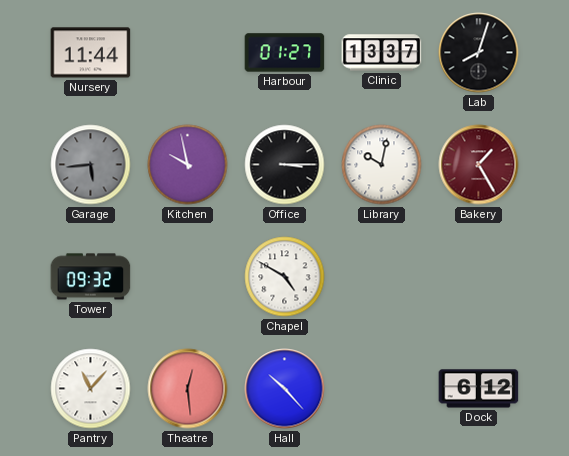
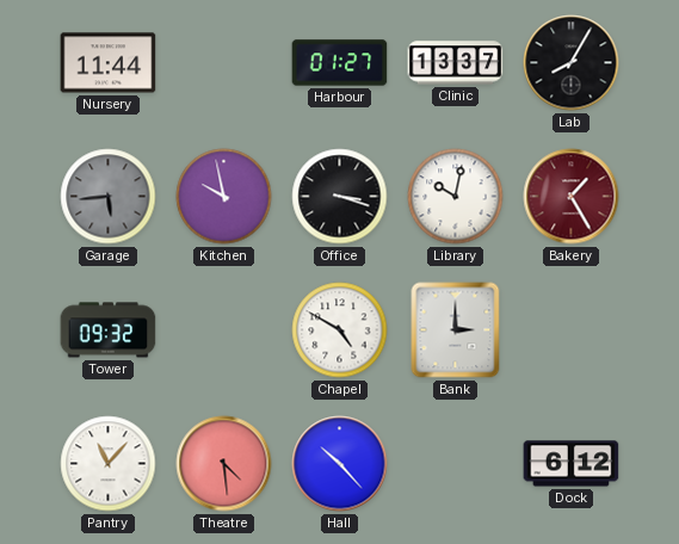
Lab: 8:03 -> 8:05 (572, 63)
Office: 3:15 -> 3:18 (340, 197)
Bank: none -> 3:00 (456, 330)
Theatre: 12:29 -> 4:29 (224, 464)
